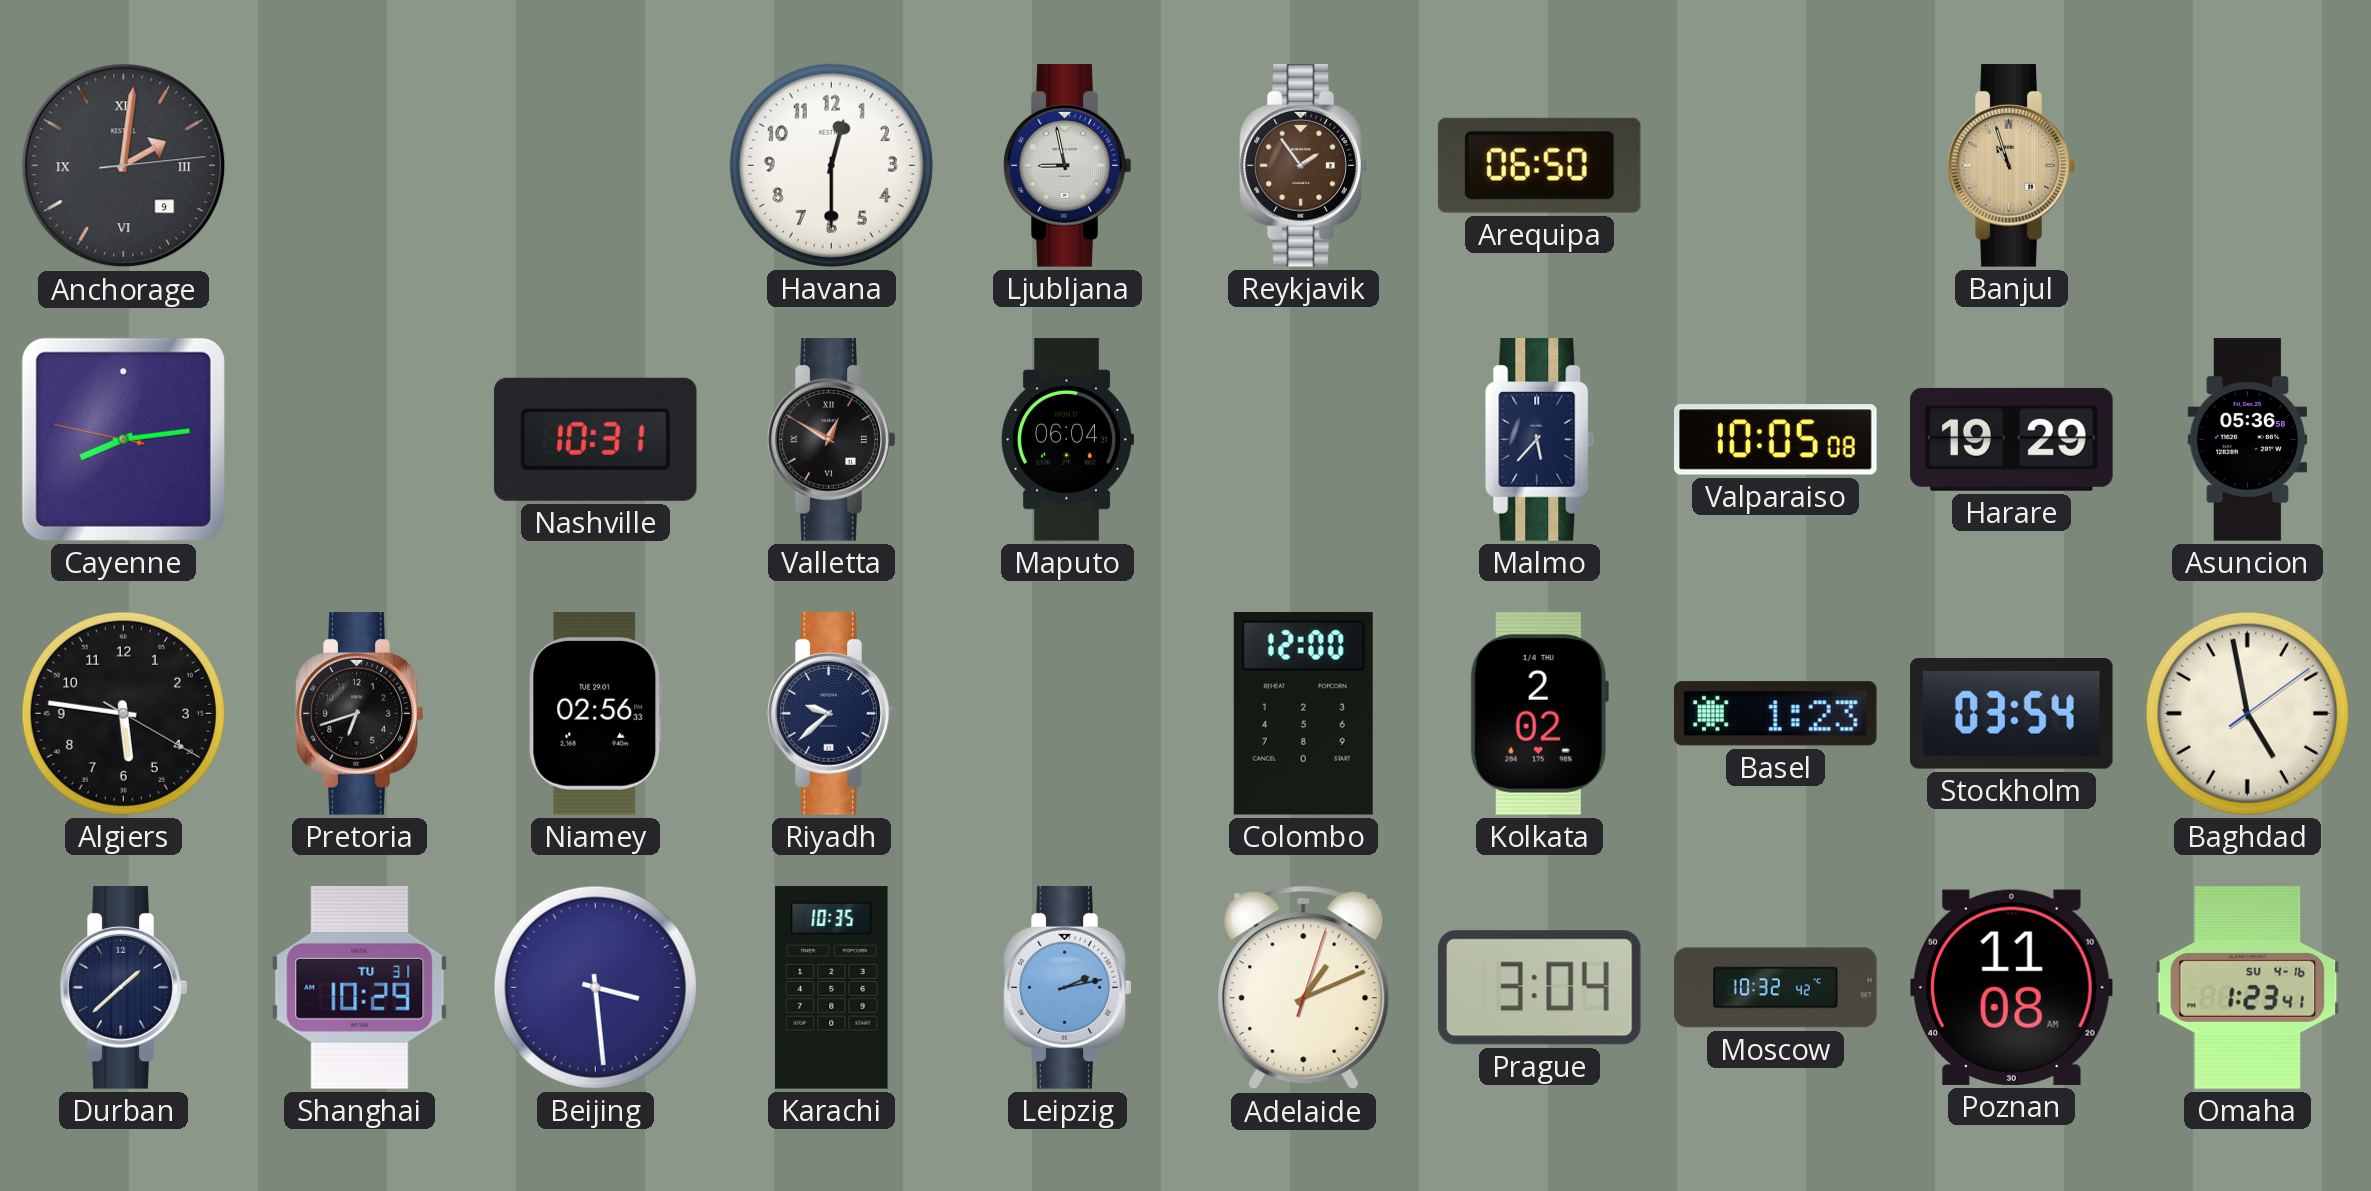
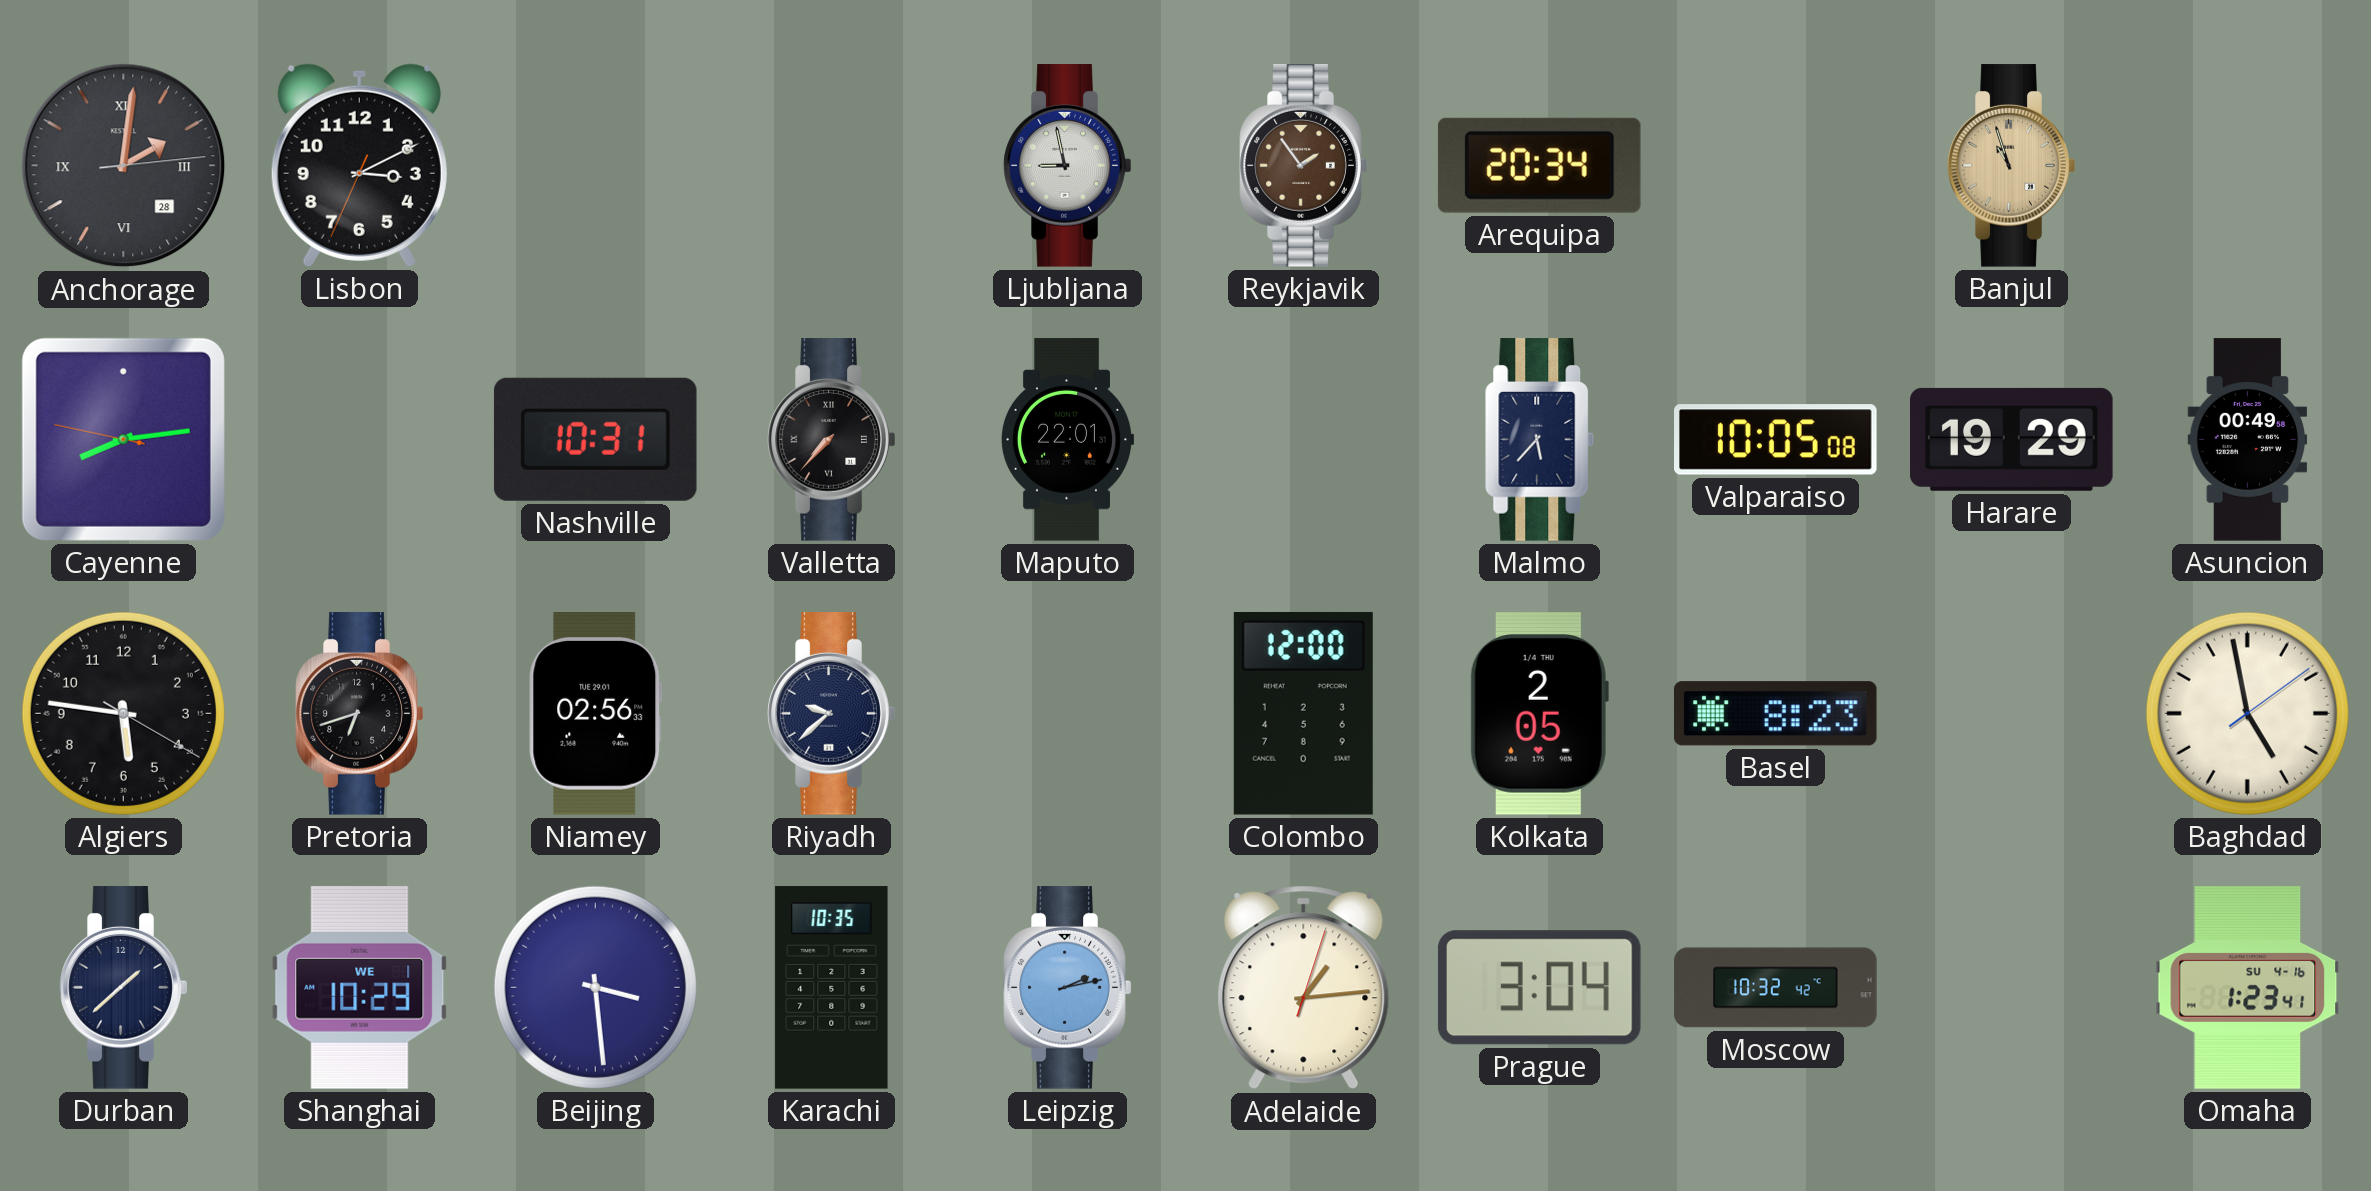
Anchorage date: 9 -> 28 (124, 166)
Lisbon: none -> 3:10 (359, 165)
Havana: 12:30 -> none (831, 165)
Arequipa: 06:50 -> 20:34 (1539, 165)
Valletta: 12:50 -> 7:37 (832, 440)
Maputo: 06:04 -> 22:01 (1066, 440)
Asuncion: 05:36 -> 00:49 (2248, 440)
Kolkata: 2:02 -> 2:05 (1539, 714)
Basel: 1:23 -> 8:23 (1775, 714)
Stockholm: 03:54 -> none (2012, 714)
Shanghai date: TU 31 -> WE 1 (360, 987)
Adelaide: 1:11 -> 1:14 (1304, 988)
Poznan: 11:08 -> none (2012, 987)
